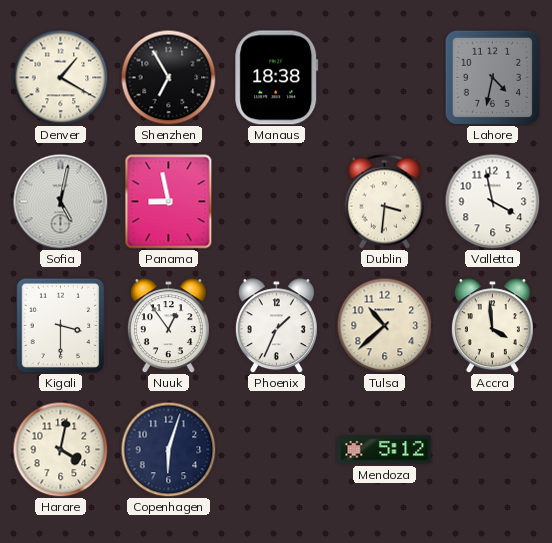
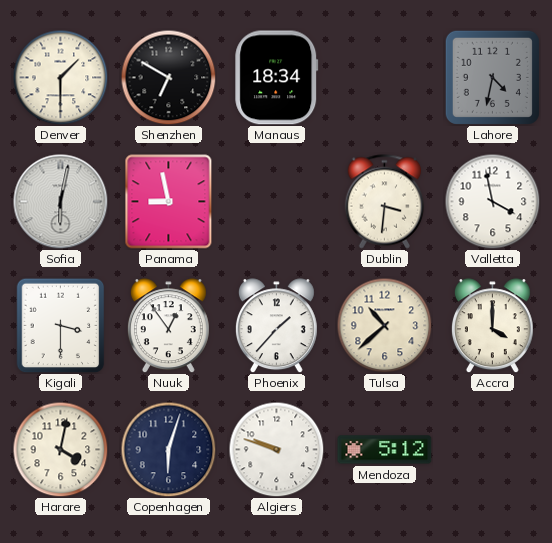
Denver: 1:20 -> 1:30 (60, 77)
Shenzhen: 6:55 -> 6:50 (168, 77)
Manaus: 18:38 -> 18:34 (277, 78)
Sofia: 5:02 -> 6:02 (60, 201)
Phoenix: 1:34 -> 1:37 (276, 326)
Accra: 3:59 -> 4:00 (492, 326)
Algiers: none -> 9:48 (276, 449)
